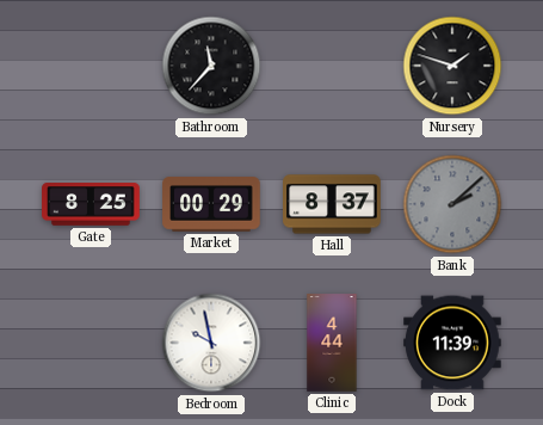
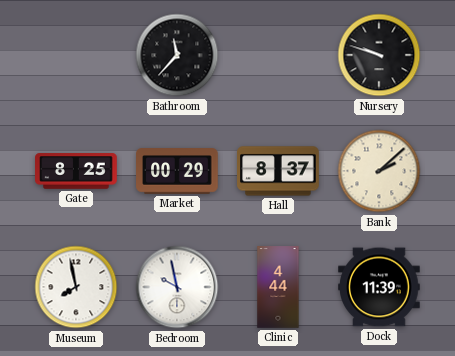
Nursery: 1:48 -> 9:48 (379, 55)
Bank dial: grey -> cream (379, 171)
Museum: none -> 7:58 (76, 287)
